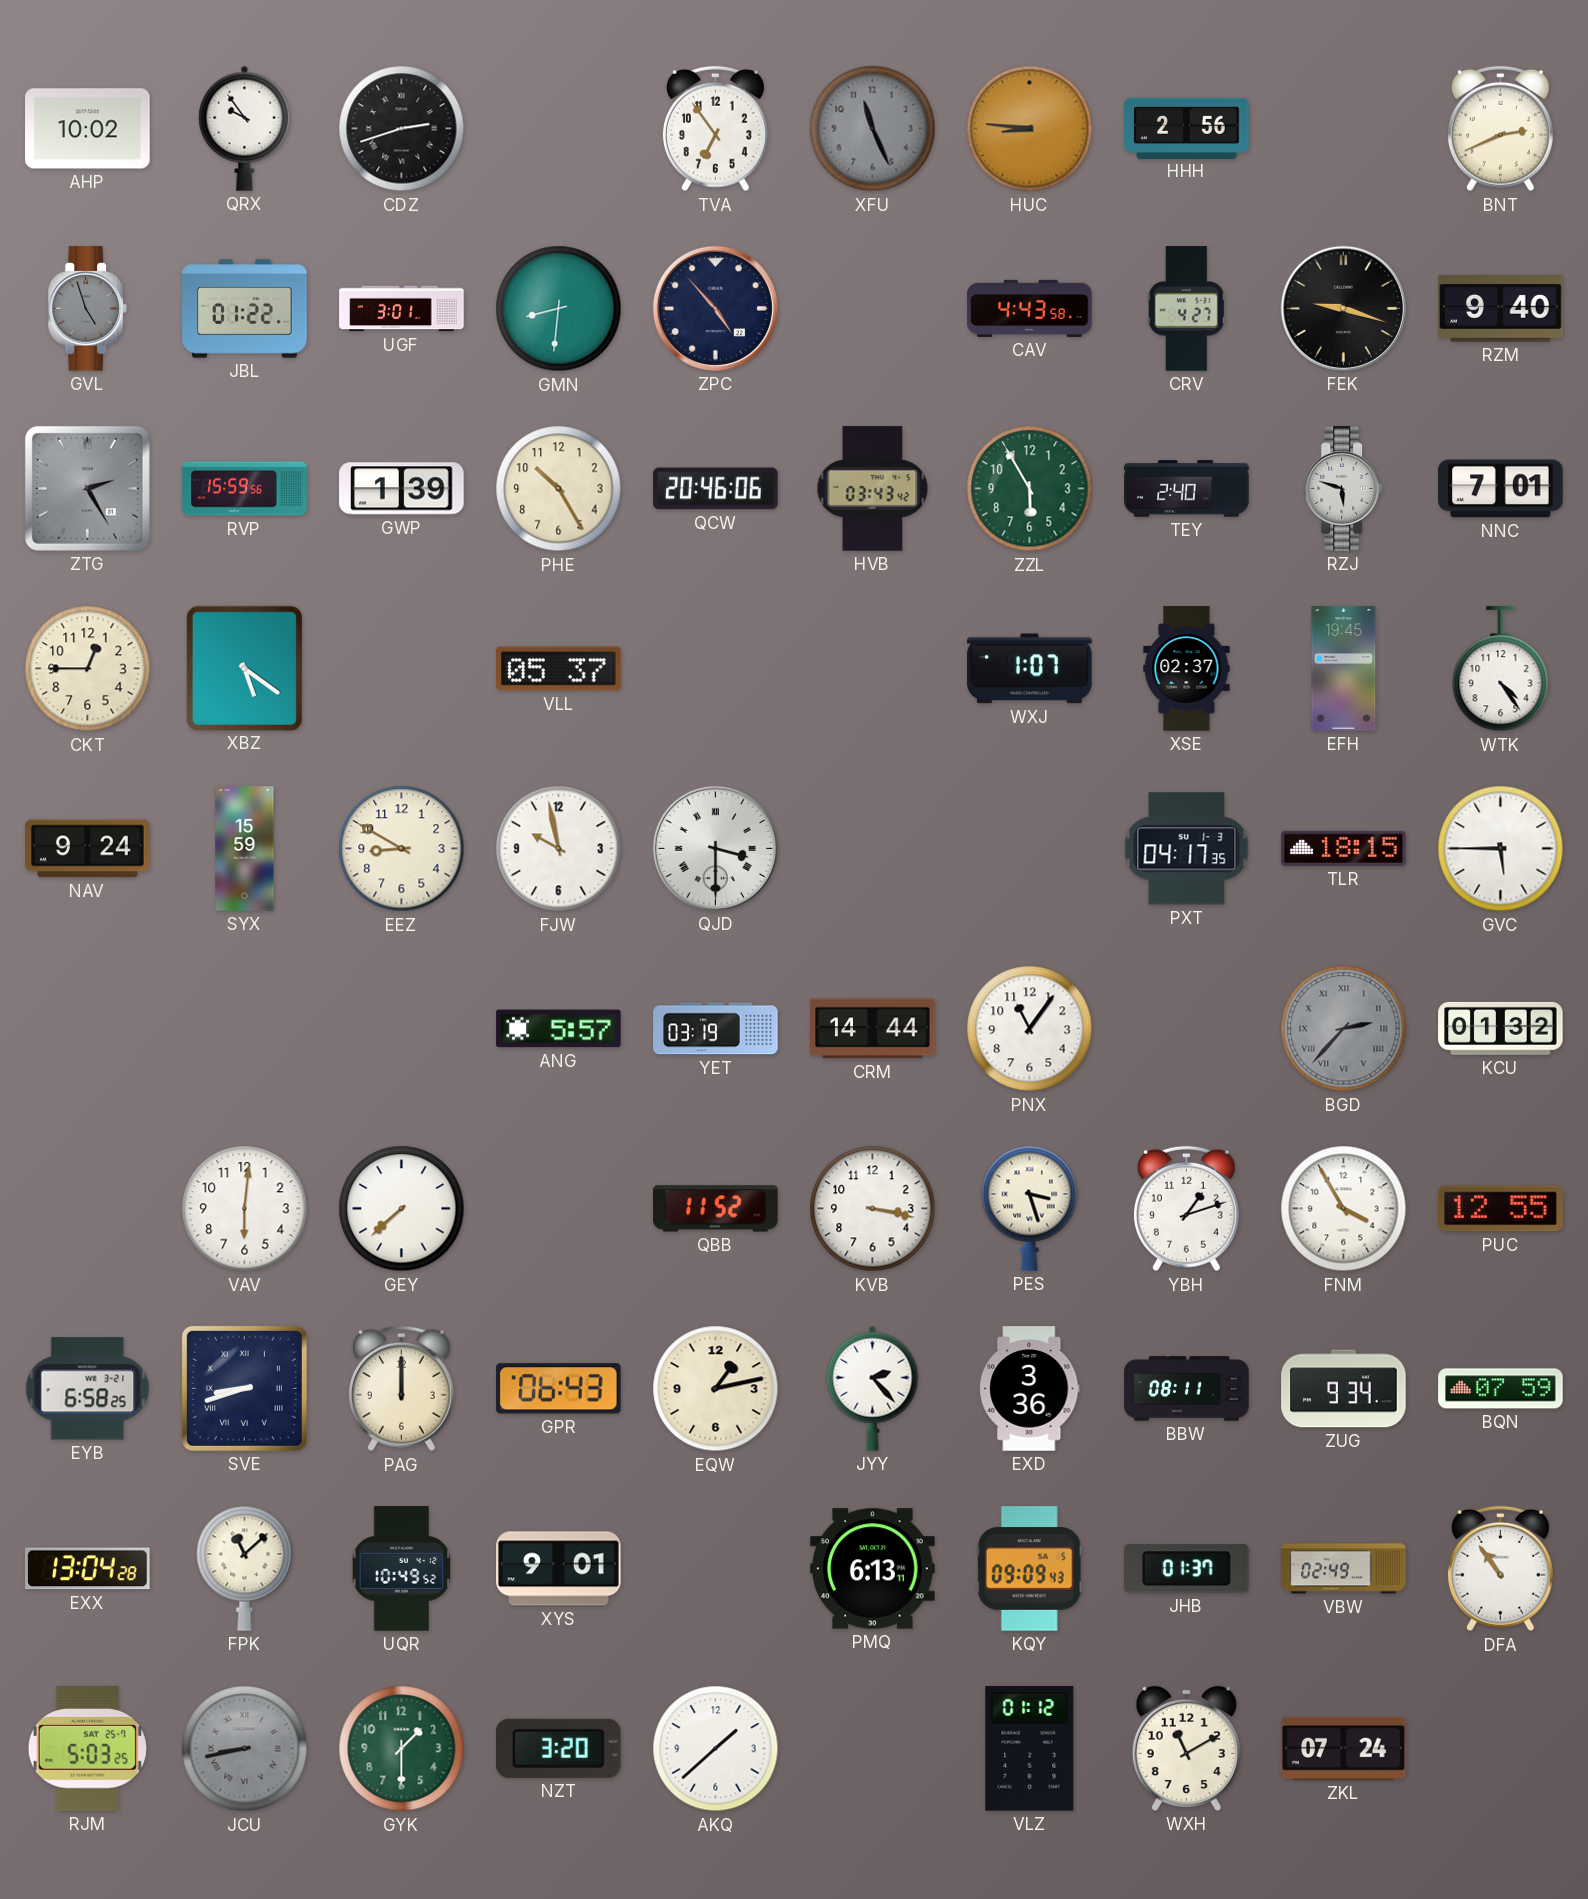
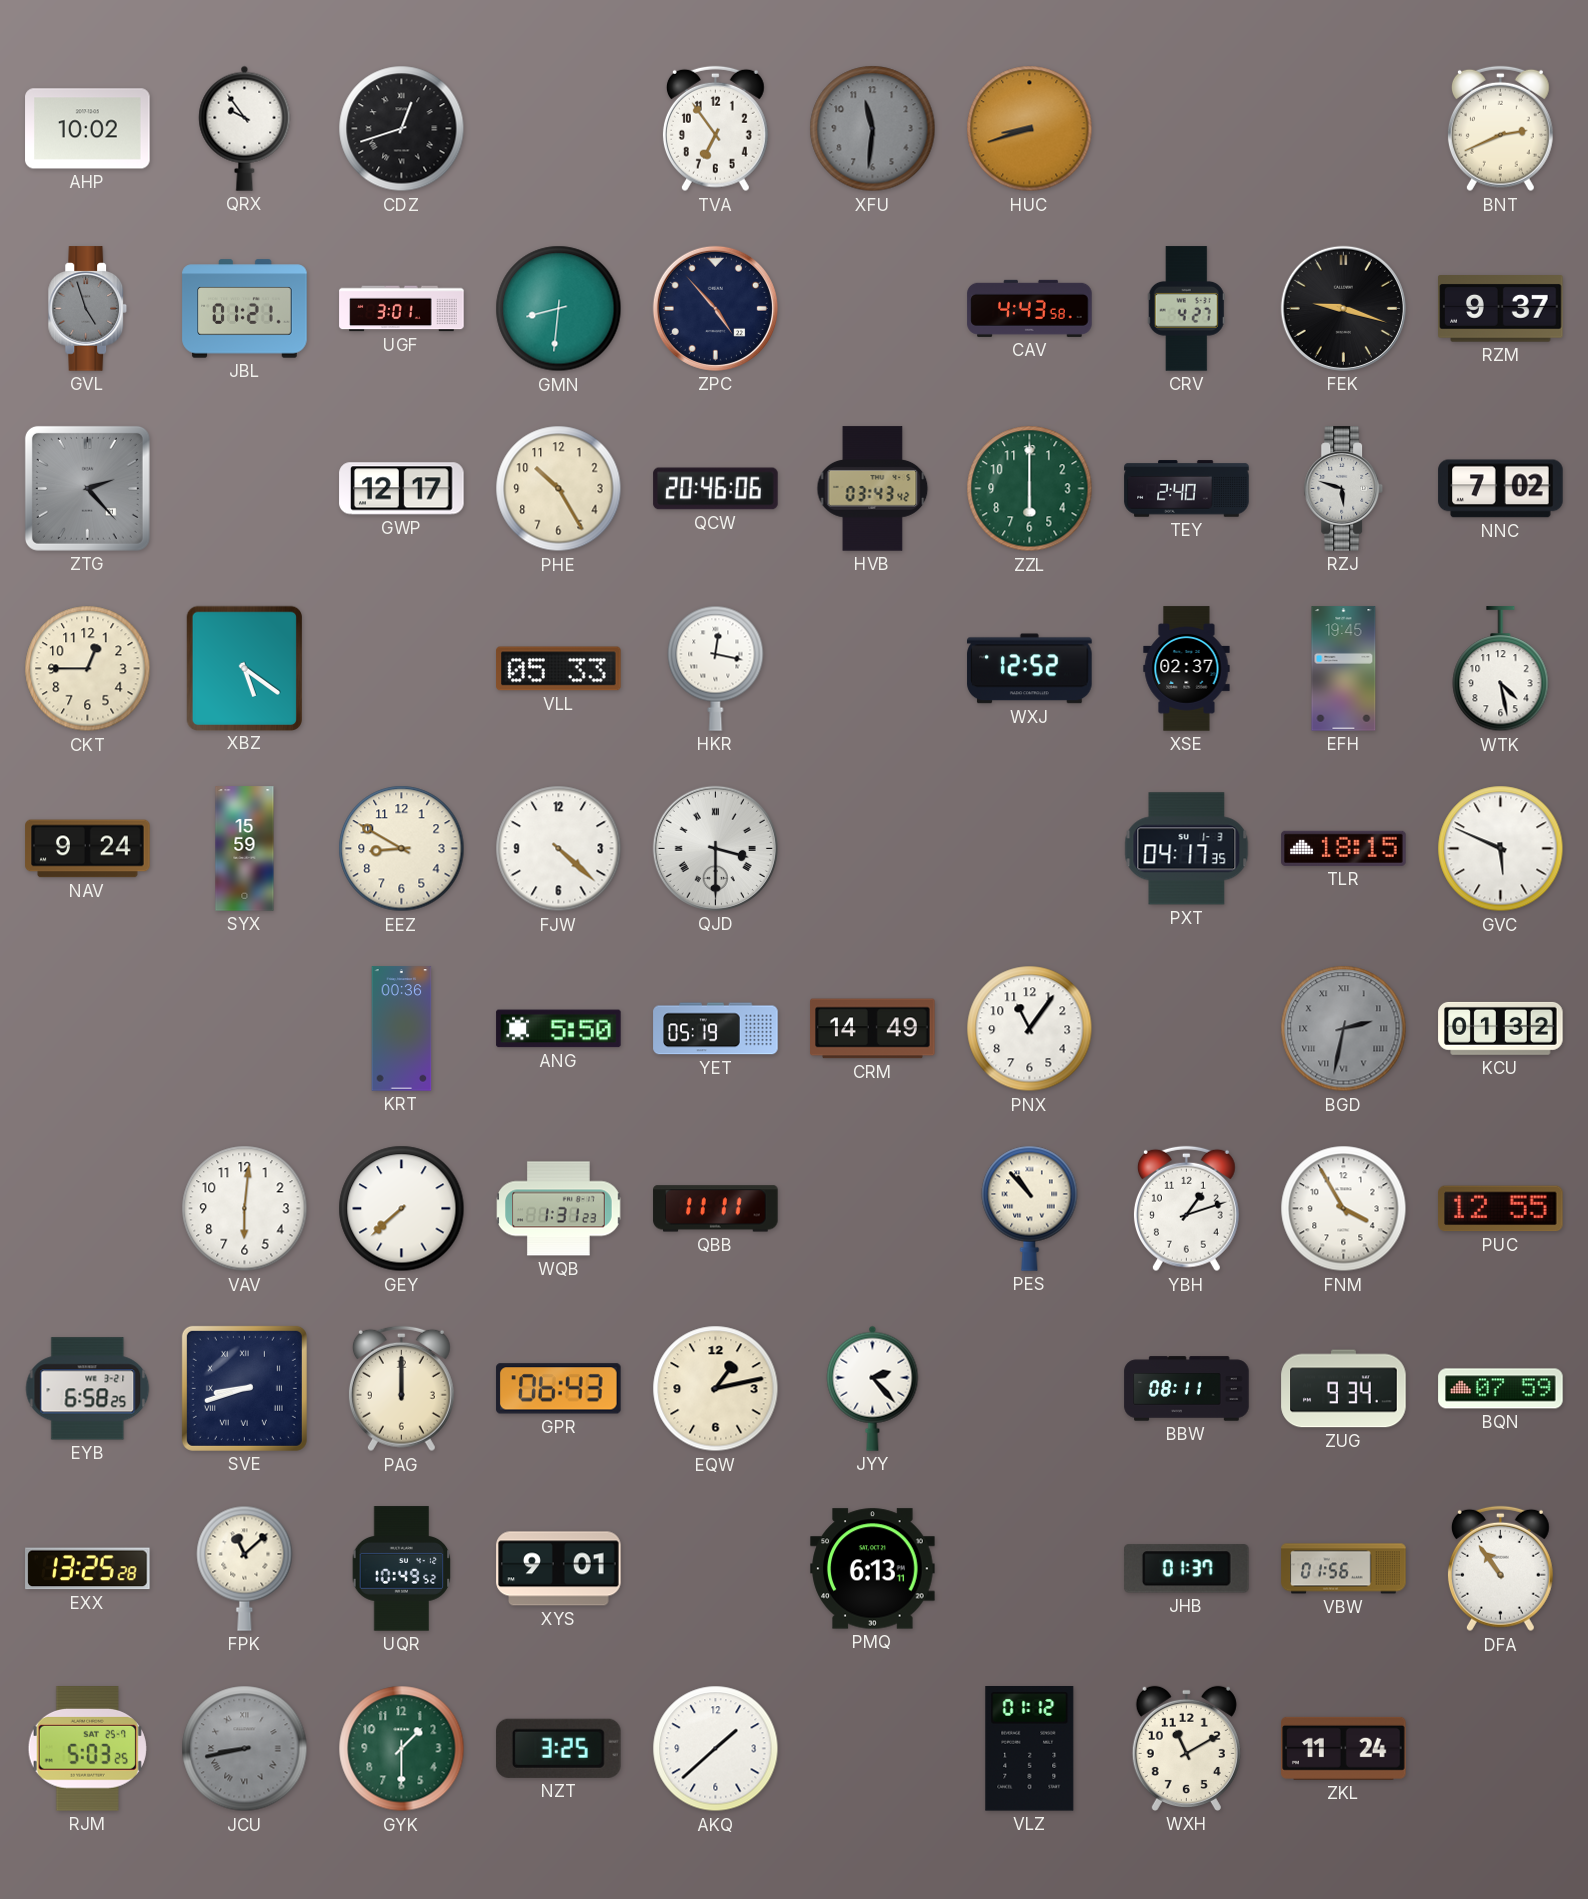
CDZ: 2:42 -> 12:42 (402, 129)
XFU: 11:26 -> 11:31 (873, 129)
HUC: 8:46 -> 8:42 (1030, 129)
HHH: 2:56 -> none (1187, 128)
JBL: 01:22 -> 01:21 (245, 309)
RZM: 9:40 -> 9:37 (1501, 309)
ZTG: 2:25 -> 2:23 (87, 488)
RVP: 15:59 -> none (245, 489)
GWP: 1:39 -> 12:17 (402, 489)
ZZL: 5:55 -> 6:00 (1030, 489)
NNC: 7:01 -> 7:02 (1501, 489)
VLL: 05:37 -> 05:33 (559, 669)
HKR: none -> 12:17 (716, 668)
WXJ: 1:07 -> 12:52 (1030, 669)
WTK: 4:24 -> 4:28 (1501, 669)
FJW: 9:58 -> 4:22 (559, 849)
GVC: 5:45 -> 5:49 (1501, 849)
KRT: none -> 00:36 (402, 1029)
ANG: 5:57 -> 5:50 (559, 1029)
YET: 03:19 -> 05:19 (716, 1029)
CRM: 14:44 -> 14:49 (873, 1029)
BGD: 2:37 -> 2:32 (1344, 1029)
WQB: none -> 1:31 (559, 1209)
QBB: 11:52 -> 11:11 (716, 1209)
KVB: 3:17 -> none (873, 1209)
PES: 3:27 -> 10:53 (1030, 1208)
EXD: 3:36 -> none (1030, 1389)
EXX: 13:04 -> 13:25 (88, 1569)
KQY: 09:09 -> none (1029, 1569)
VBW: 02:49 -> 01:56 (1344, 1569)
NZT: 3:20 -> 3:25 (559, 1748)
ZKL: 07:24 -> 11:24 (1344, 1748)
